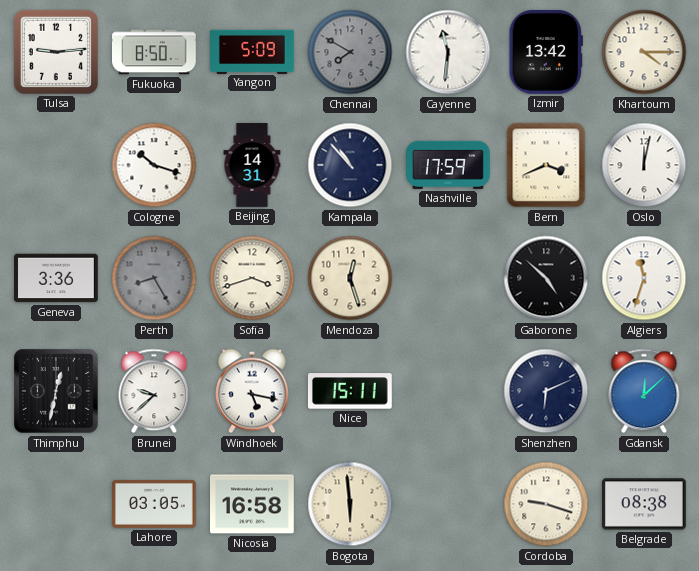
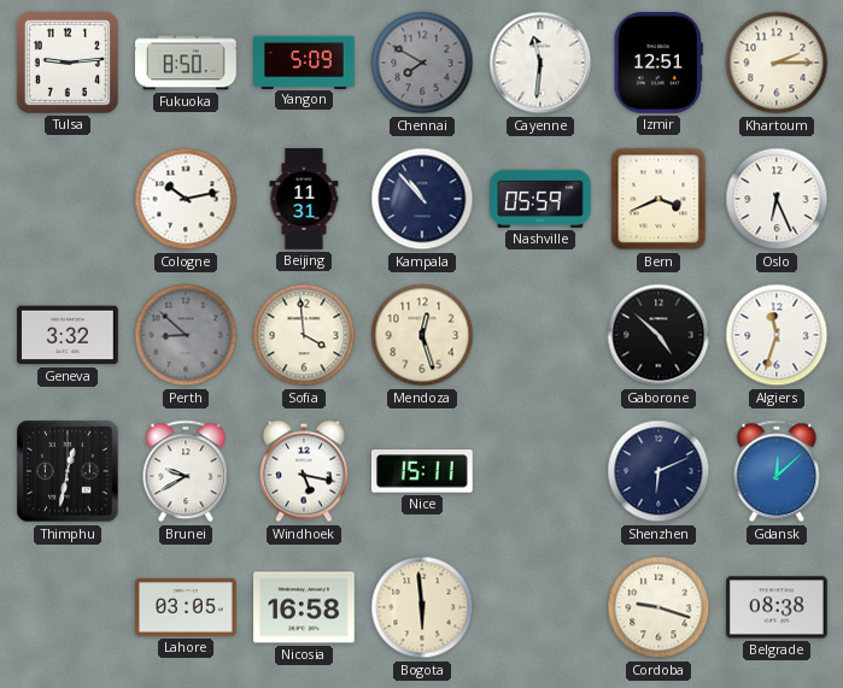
Izmir: 13:42 -> 12:51 (658, 63)
Khartoum: 4:15 -> 2:15 (777, 63)
Cologne: 10:18 -> 10:13 (186, 199)
Beijing: 14:31 -> 11:31 (304, 199)
Nashville: 17:59 -> 05:59 (541, 199)
Oslo: 12:02 -> 6:26 (777, 199)
Geneva: 3:36 -> 3:32 (69, 335)
Perth: 8:25 -> 8:52 (186, 335)
Sofia: 3:42 -> 3:59 (304, 335)
Brunei: 9:38 -> 9:40 (186, 471)
